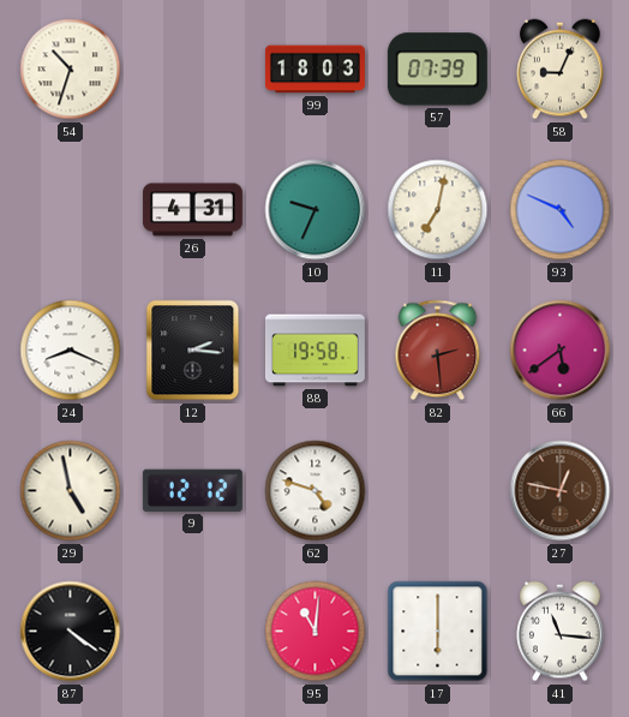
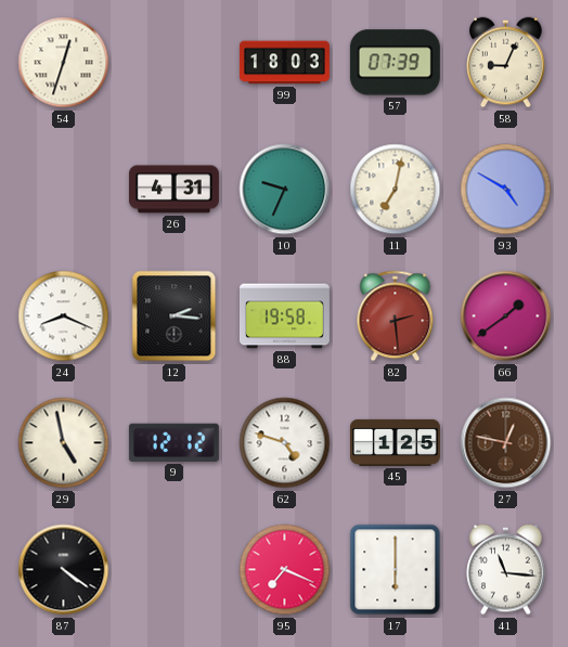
54: 10:33 -> 12:33 (64, 63)
93: 4:49 -> 4:50 (506, 190)
66: 5:39 -> 1:39 (506, 316)
45: none -> 1:25 (395, 442)
95: 11:01 -> 7:19 (285, 570)
